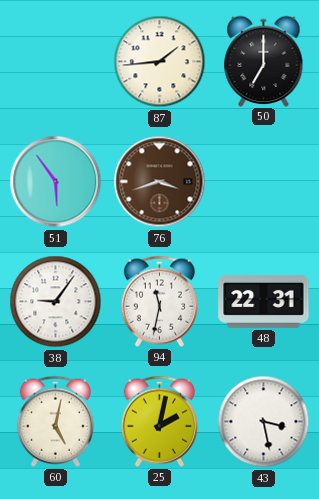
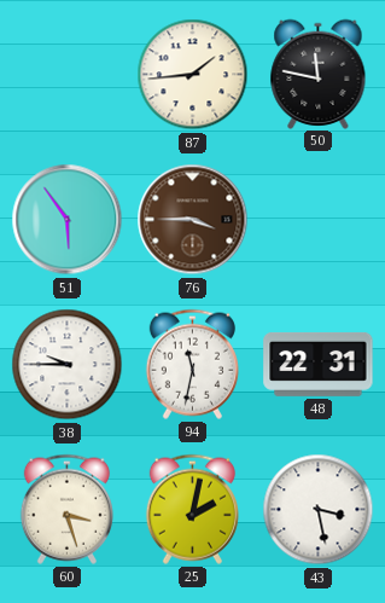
50: 7:00 -> 11:47 (319, 74)
76: 3:42 -> 3:45 (193, 220)
38: 9:06 -> 9:45 (68, 365)
60: 5:02 -> 3:27 (66, 509)
